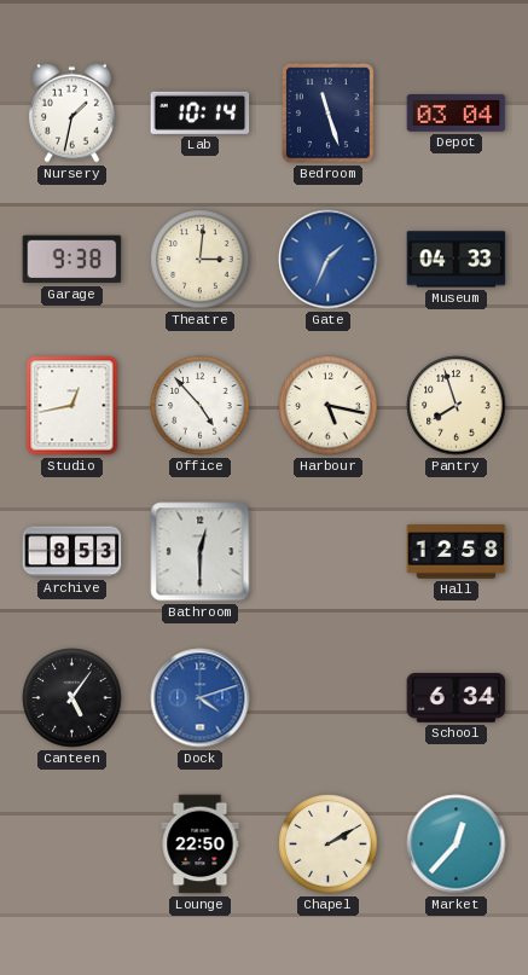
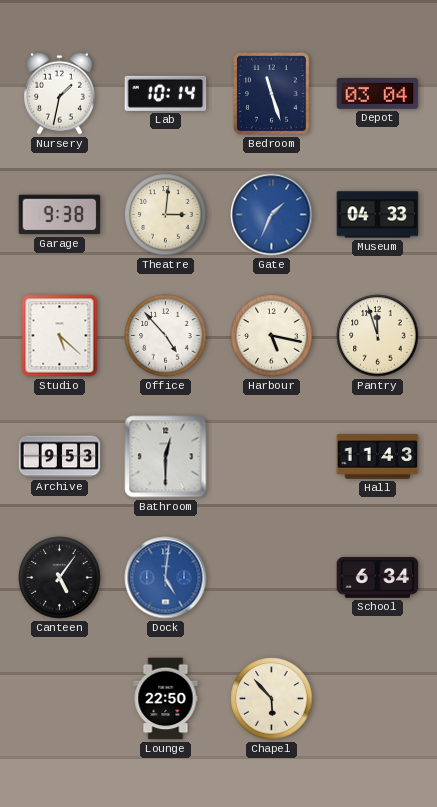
Studio: 12:43 -> 5:22 (60, 336)
Pantry: 7:57 -> 11:57 (378, 336)
Archive: 8:53 -> 9:53 (60, 457)
Hall: 12:58 -> 11:43 (378, 457)
Dock: 4:12 -> 5:01 (166, 578)
Chapel: 2:10 -> 5:53 (272, 699)
Market: 12:37 -> none (457, 845)
